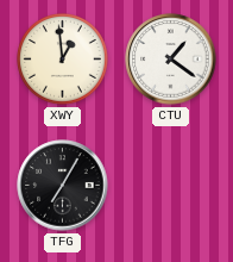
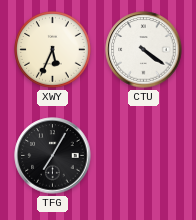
XWY: 12:59 -> 5:34 (53, 50)
CTU: 1:21 -> 4:21 (144, 50)
